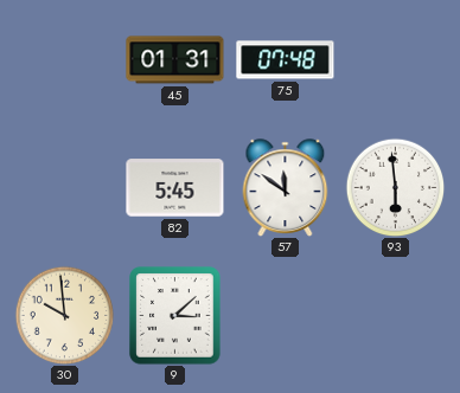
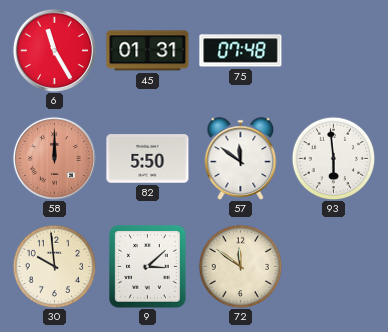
6: none -> 11:25 (54, 50)
58: none -> 12:00 (54, 158)
82: 5:45 -> 5:50 (148, 159)
72: none -> 11:51 (240, 266)
